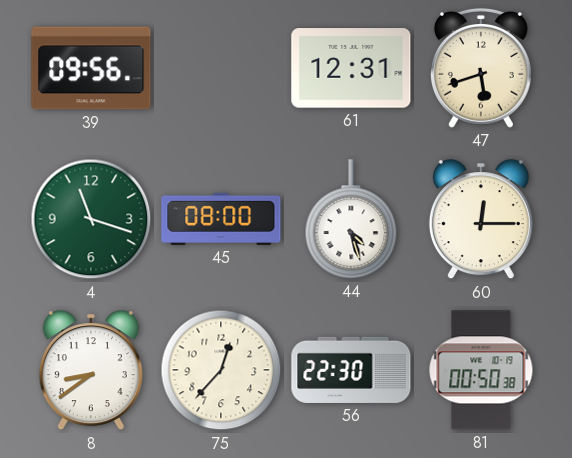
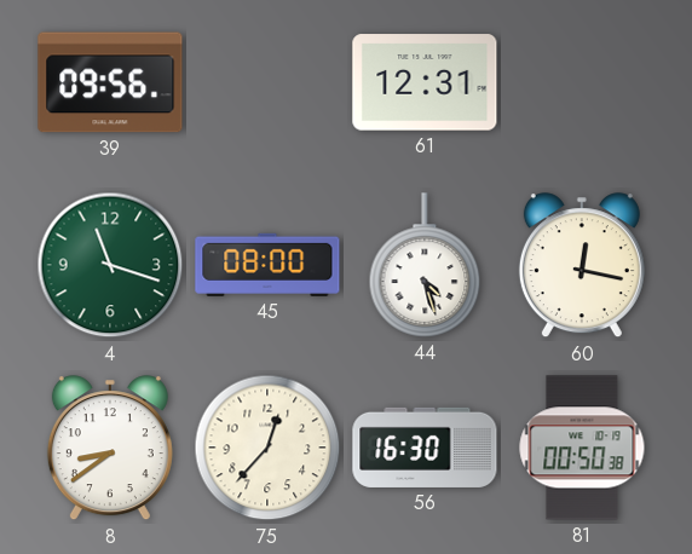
47: 5:42 -> none (481, 68)
60: 12:15 -> 12:17 (582, 266)
56: 22:30 -> 16:30 (425, 448)
